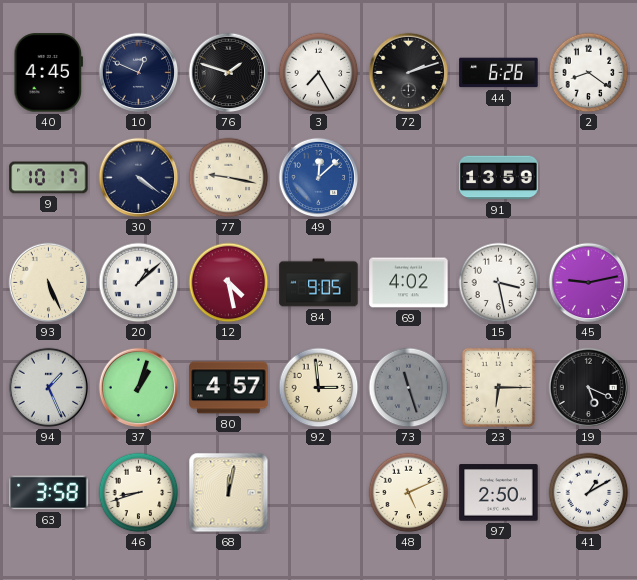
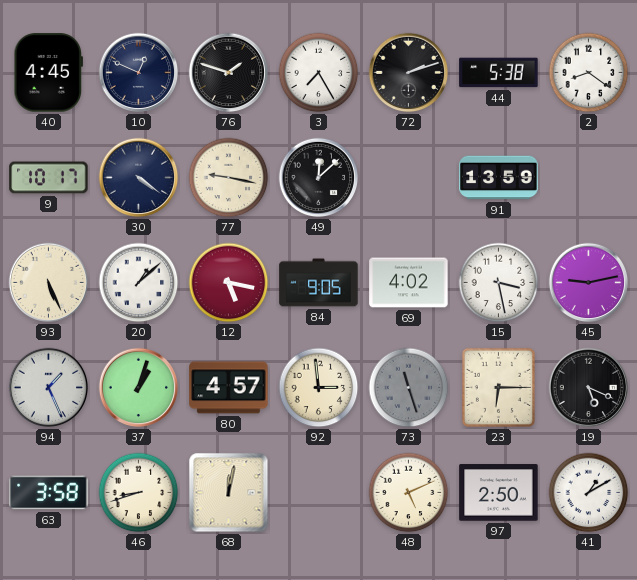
44: 6:26 -> 5:38 (499, 73)
49 dial: blue -> black (319, 178)
12: 4:28 -> 5:17 (229, 283)
